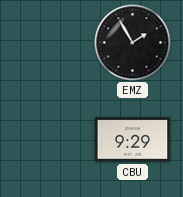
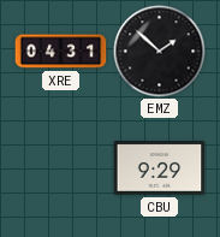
XRE: none -> 04:31 (61, 52)
EMZ: 1:55 -> 1:52 (160, 52)
